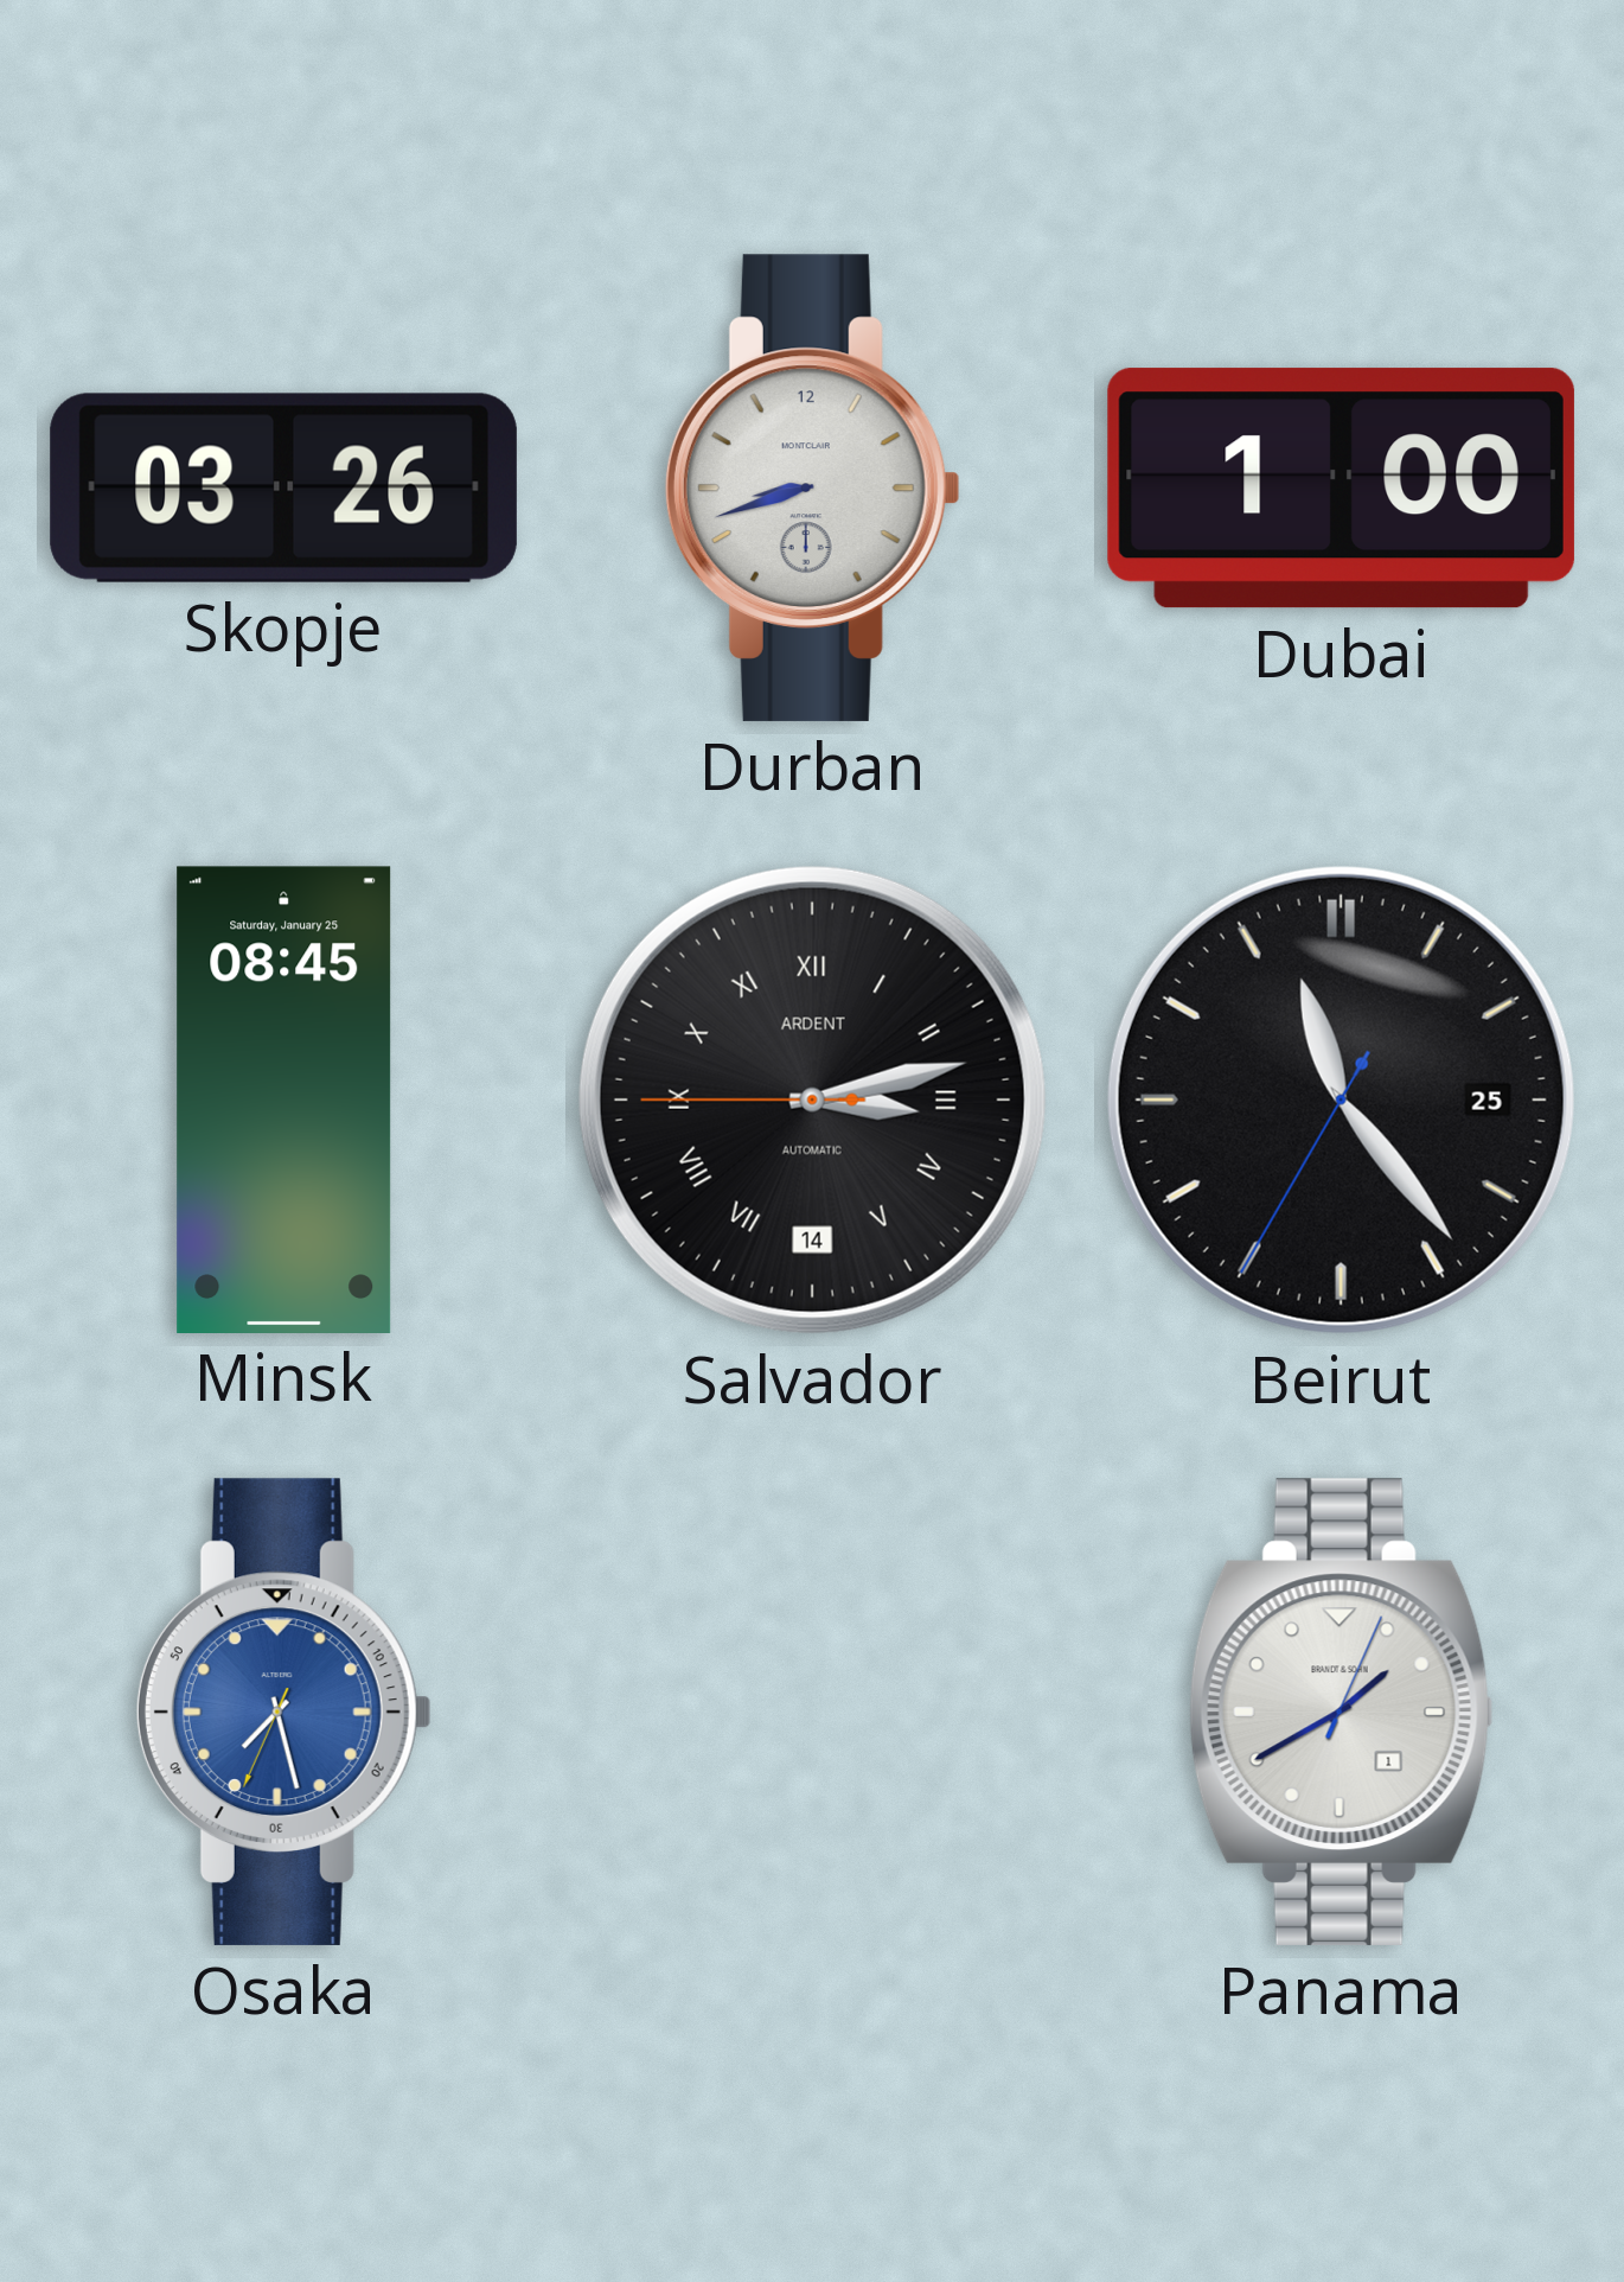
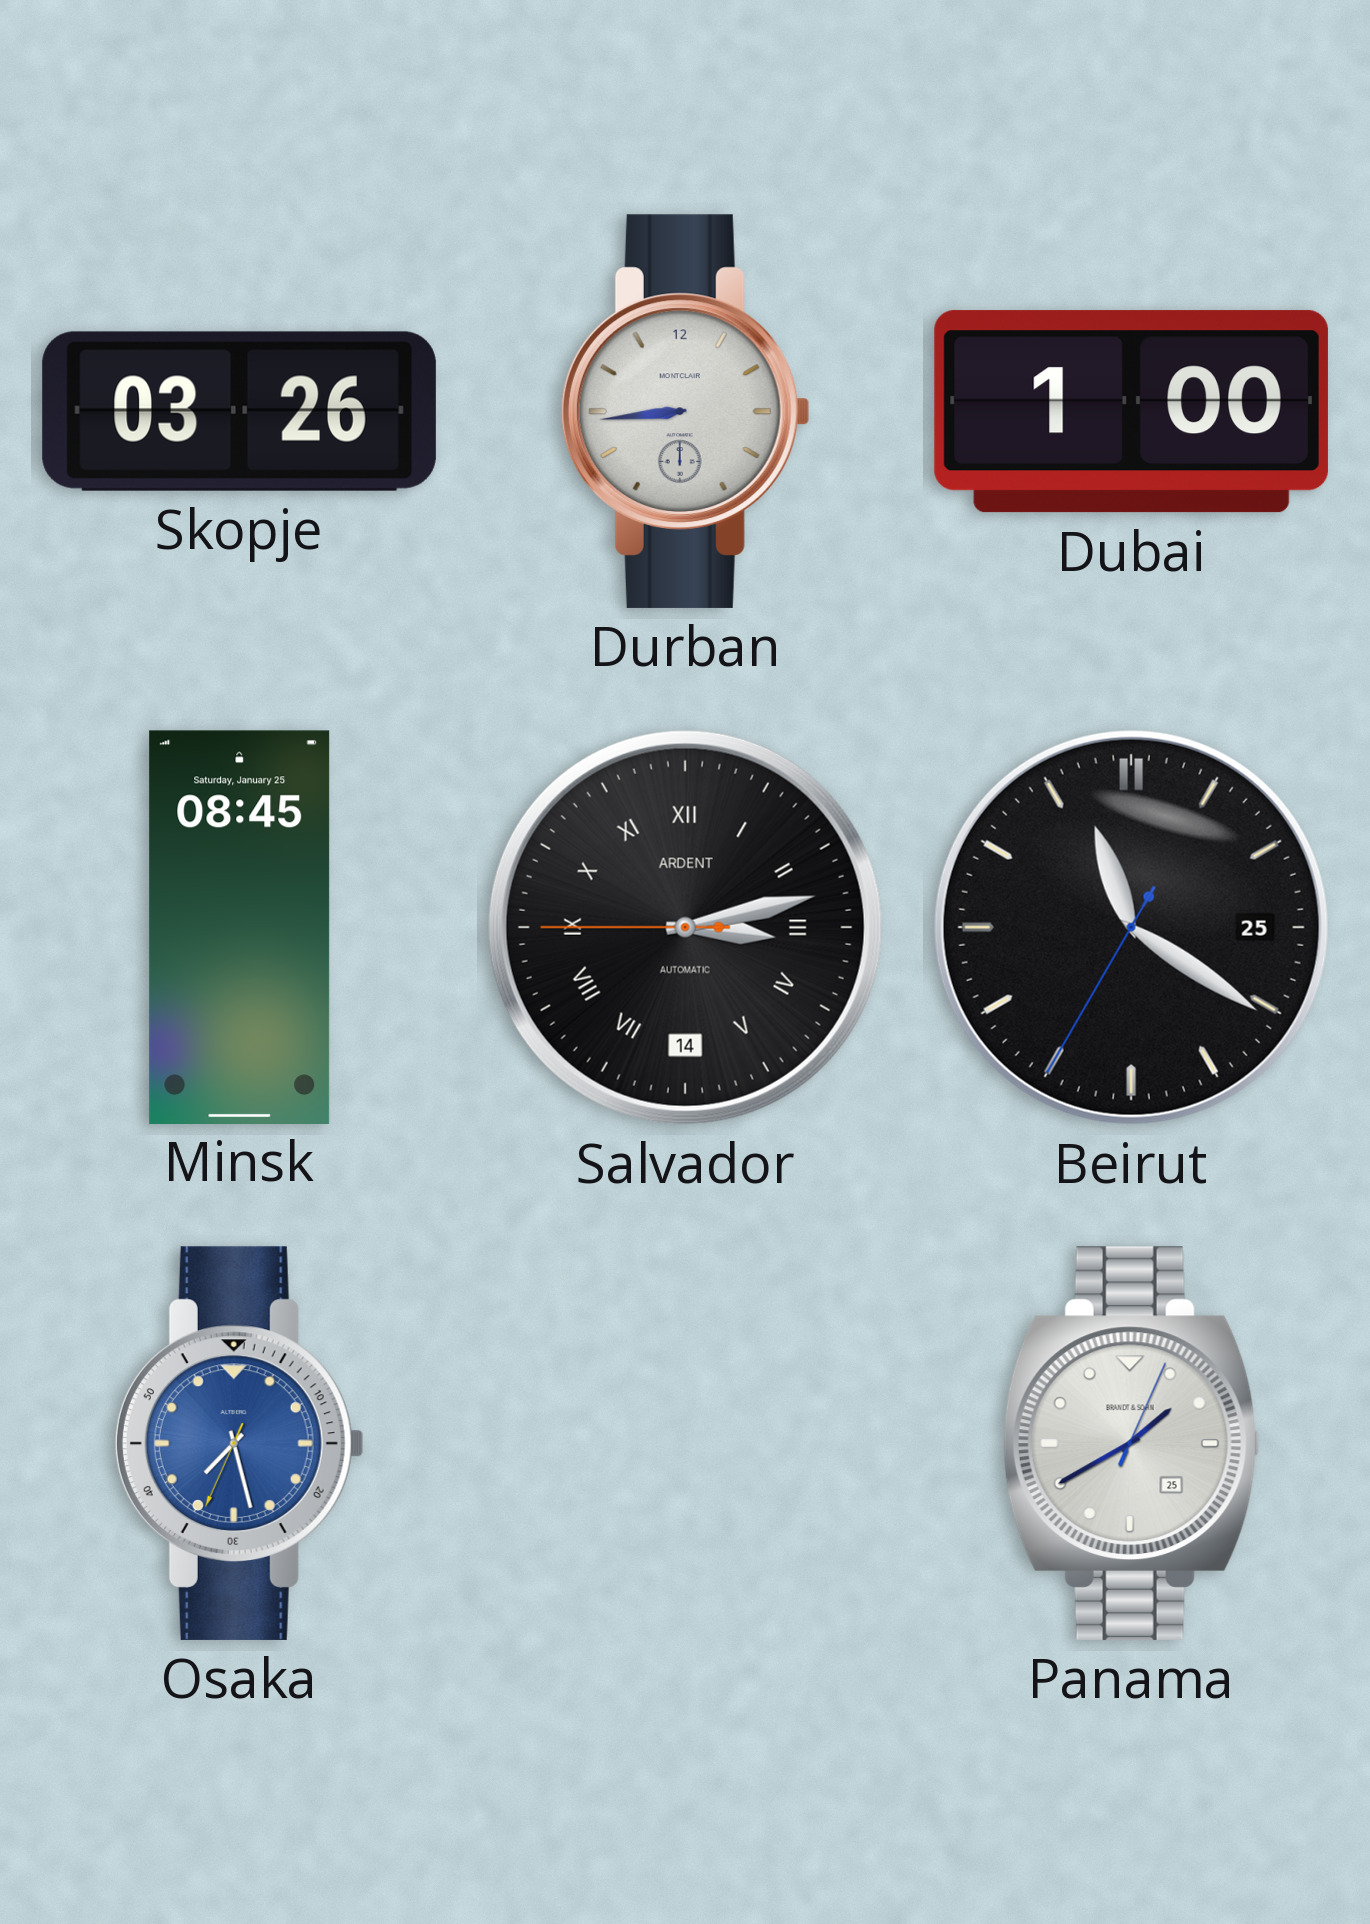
Durban: 8:42 -> 8:44 (685, 411)
Beirut: 11:23 -> 11:20 (1131, 927)
Panama date: 1 -> 25 (1131, 1443)
